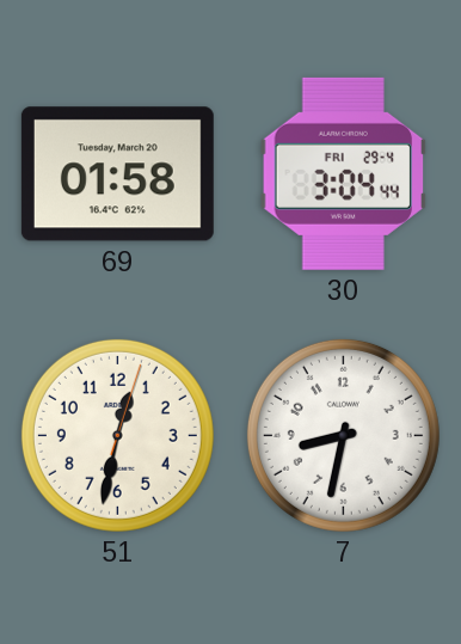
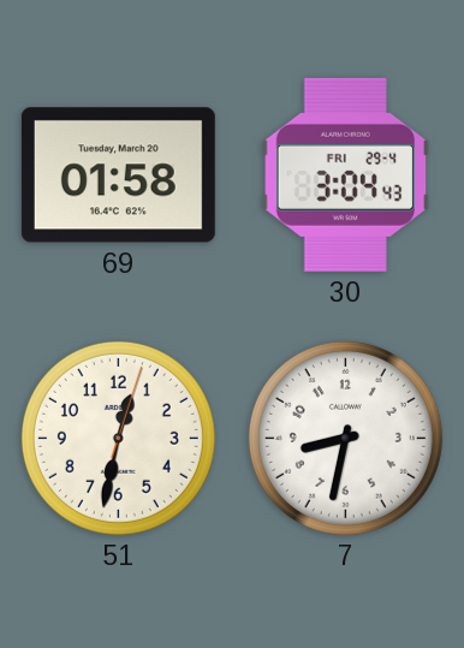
30: 3:04:44 -> 3:04:43 (346, 174)
